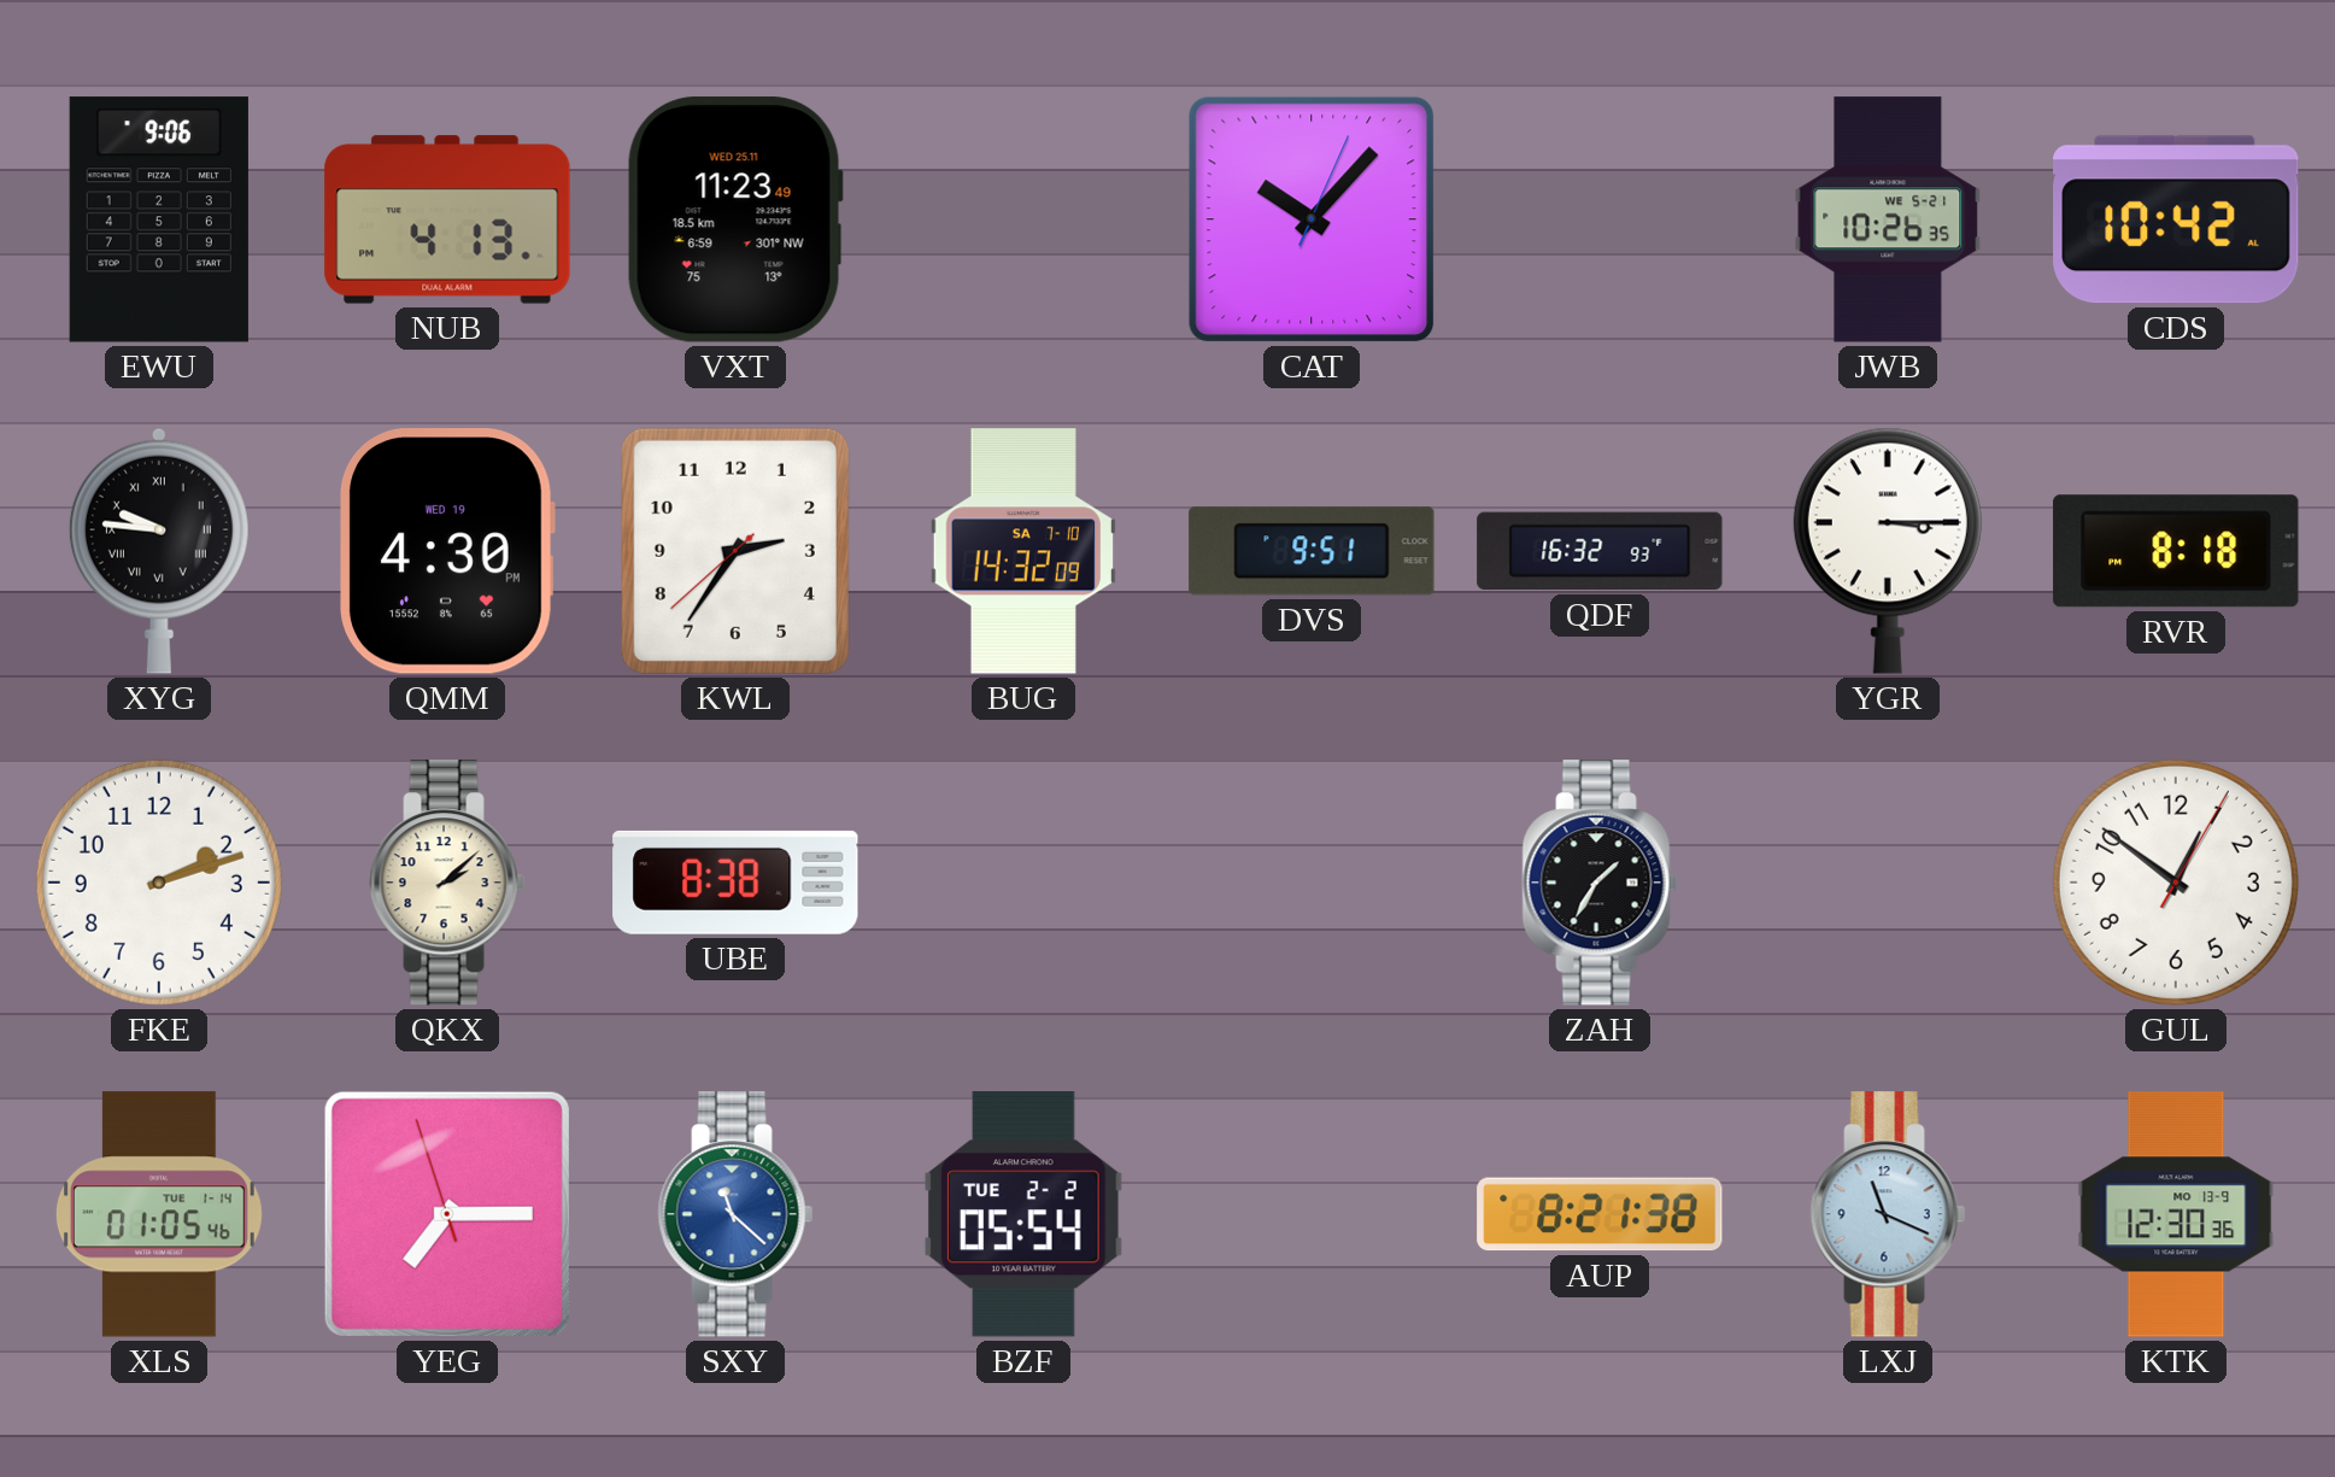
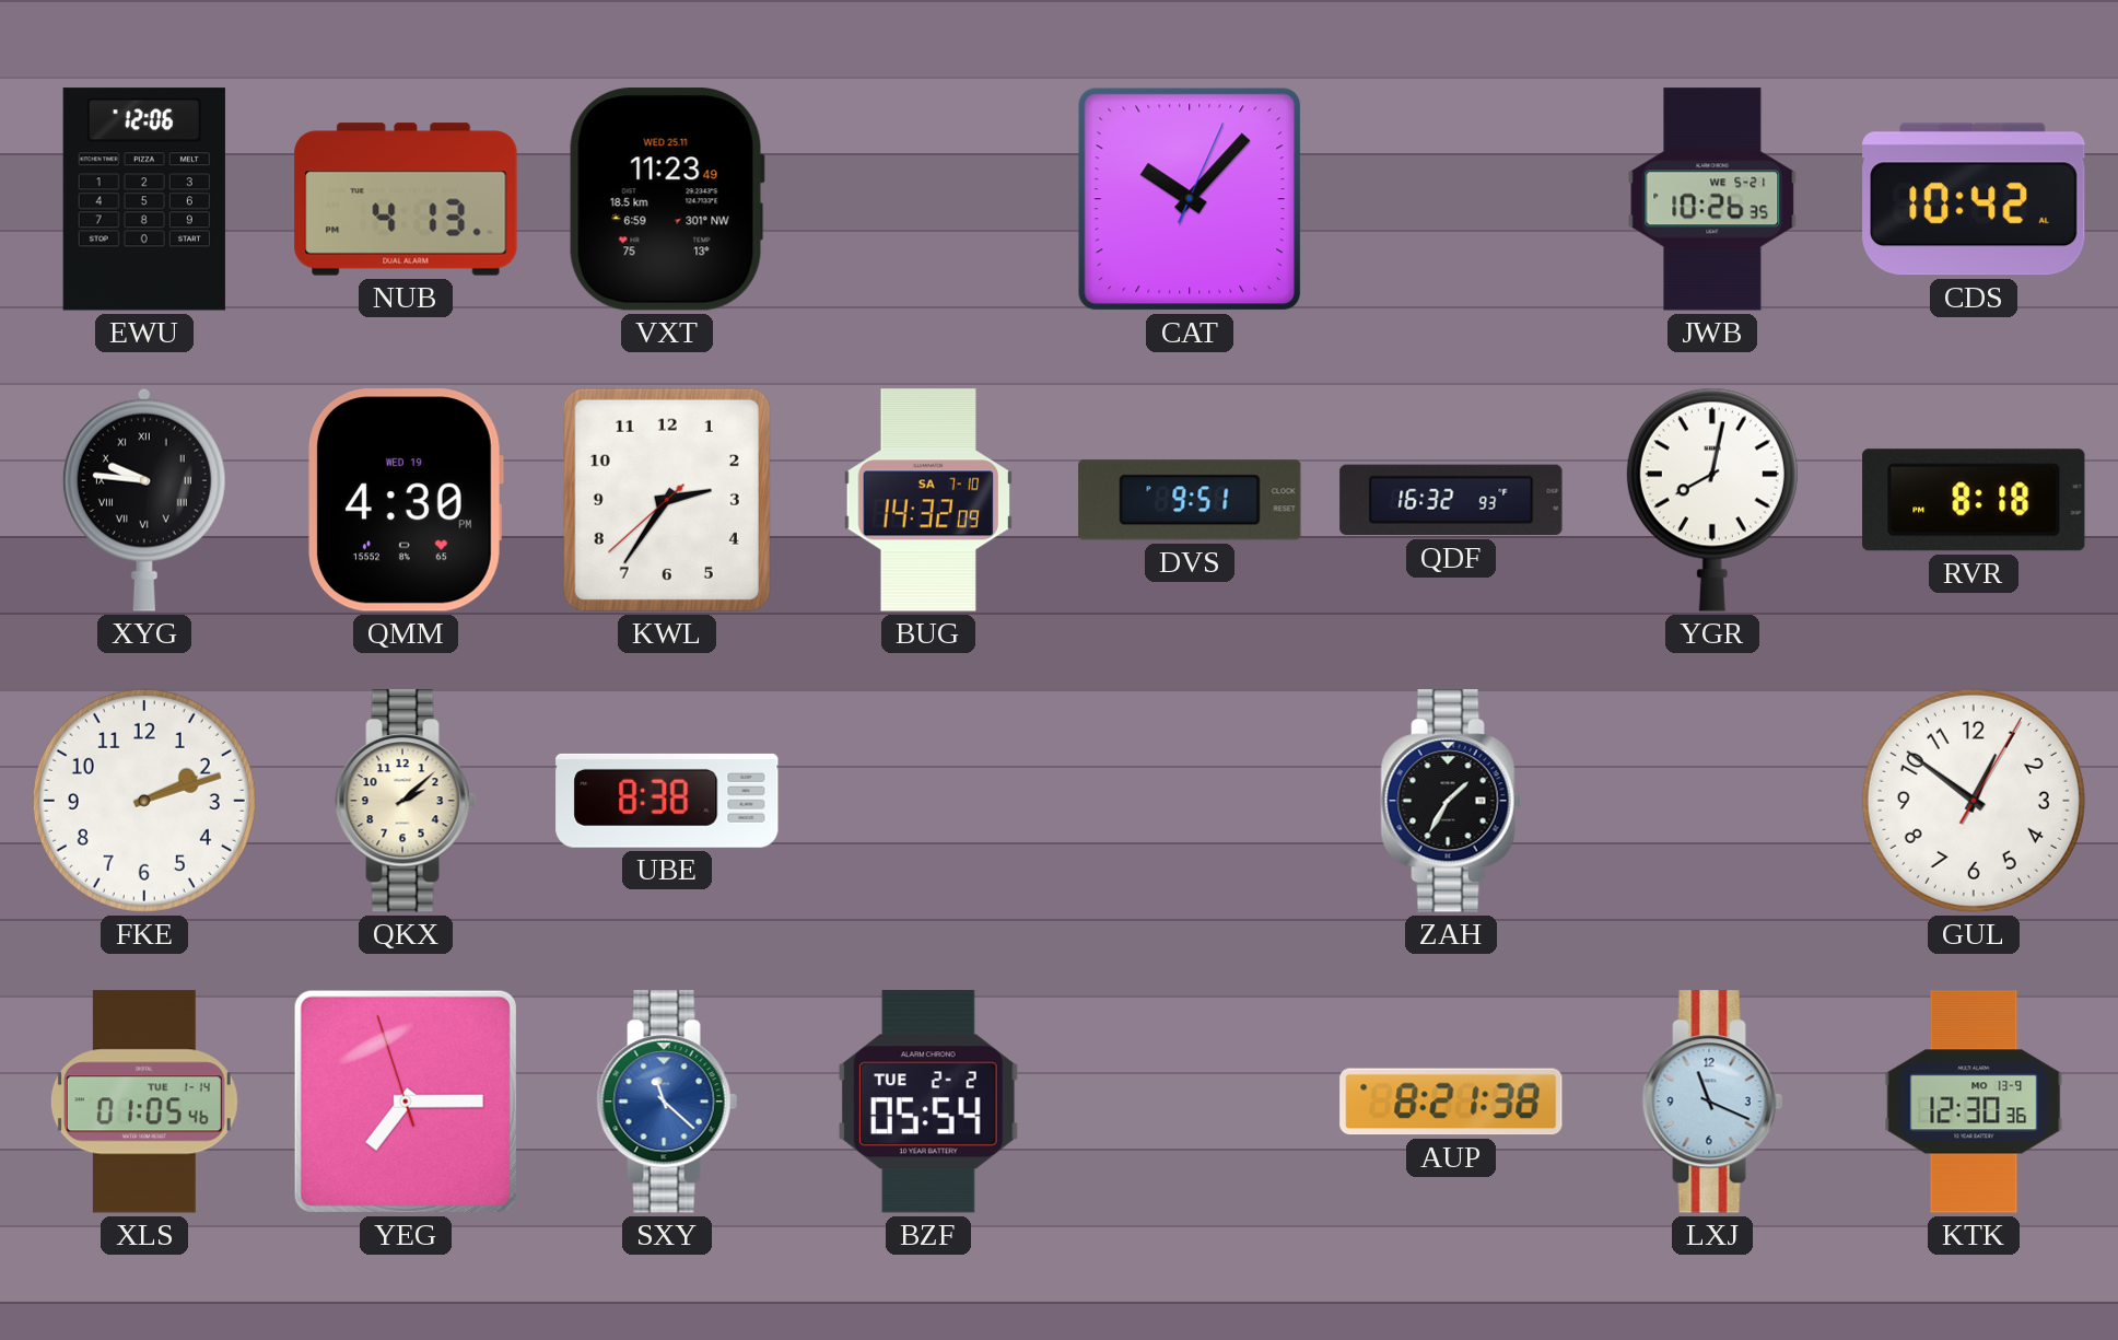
EWU: 9:06 -> 12:06 (144, 199)
YGR: 3:15 -> 8:02 (1712, 500)
